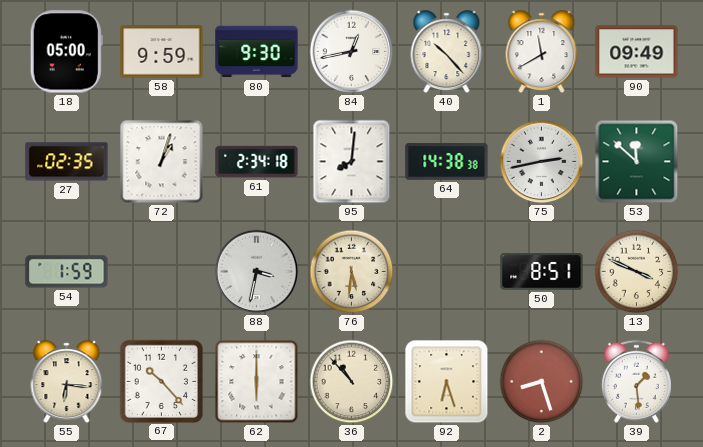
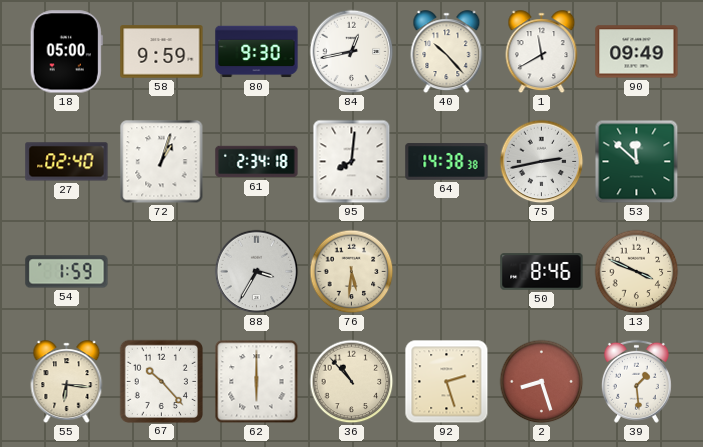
27: 02:35 -> 02:40 (67, 162)
88: 3:32 -> 3:35 (257, 272)
50: 8:51 -> 8:46 (542, 272)
92: 6:27 -> 2:27 (447, 382)
